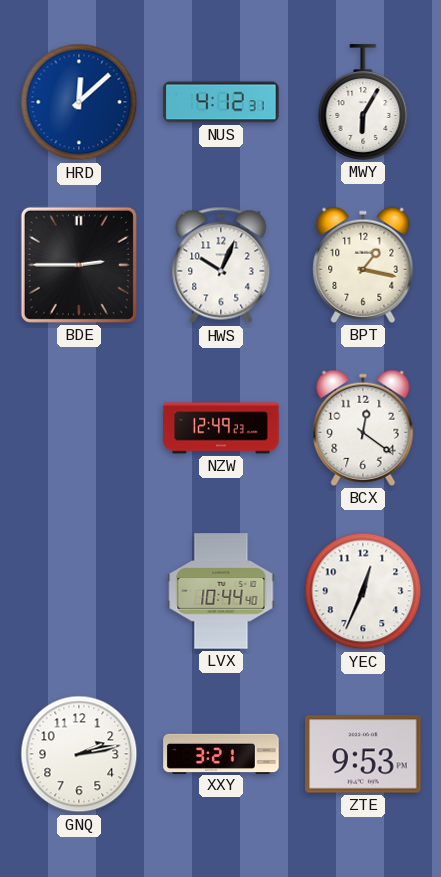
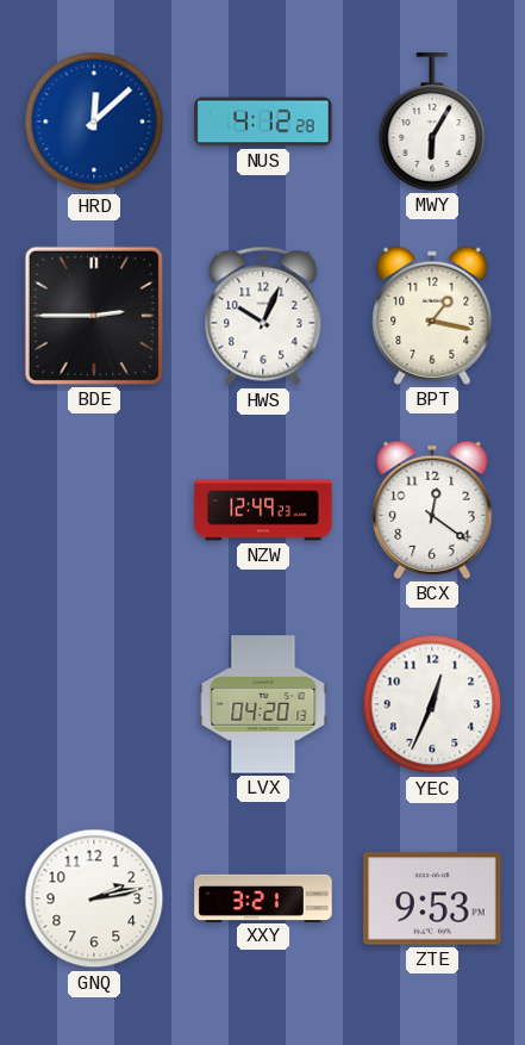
NUS: 4:12:31 -> 4:12:28 (263, 122)
LVX: 10:44 -> 04:20 (263, 704)
